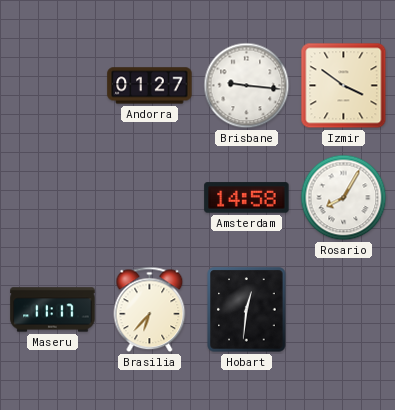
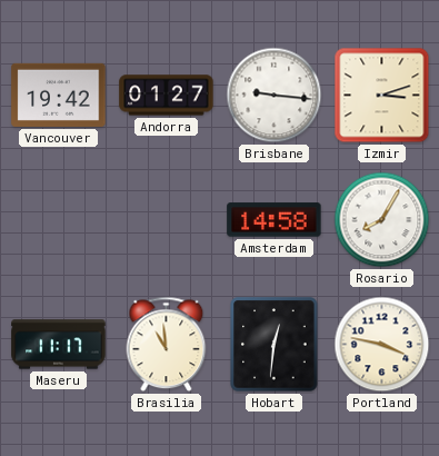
Vancouver: none -> 19:42 (59, 95)
Izmir: 3:51 -> 3:12 (382, 96)
Brasilia: 6:37 -> 10:59 (167, 345)
Portland: none -> 3:47 (382, 345)
